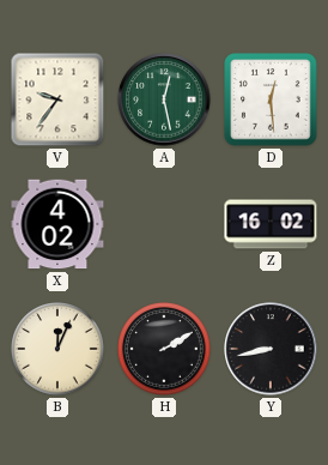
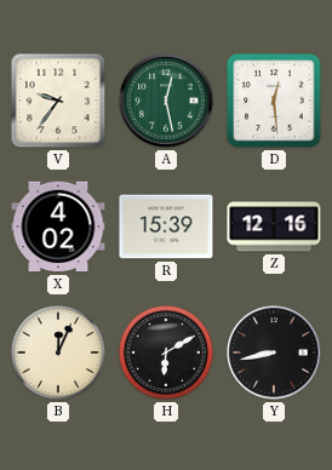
R: none -> 15:39 (166, 227)
Z: 16:02 -> 12:16 (274, 227)
H: 2:10 -> 6:10 (167, 354)
